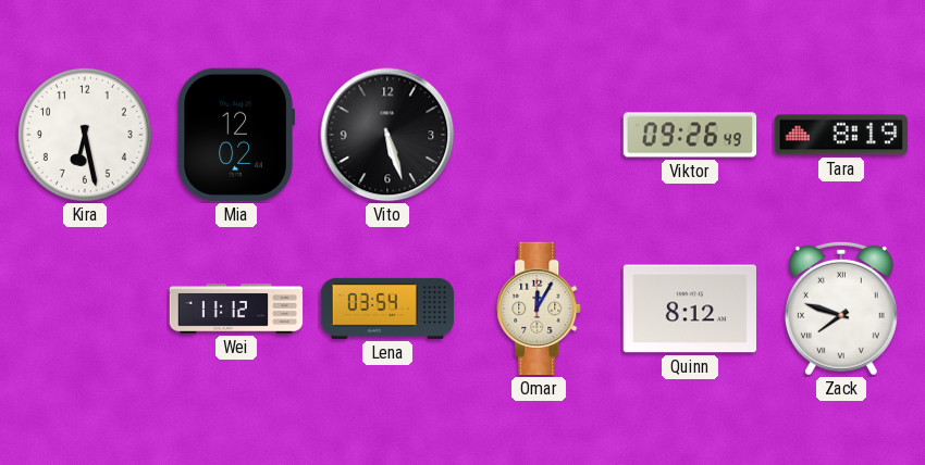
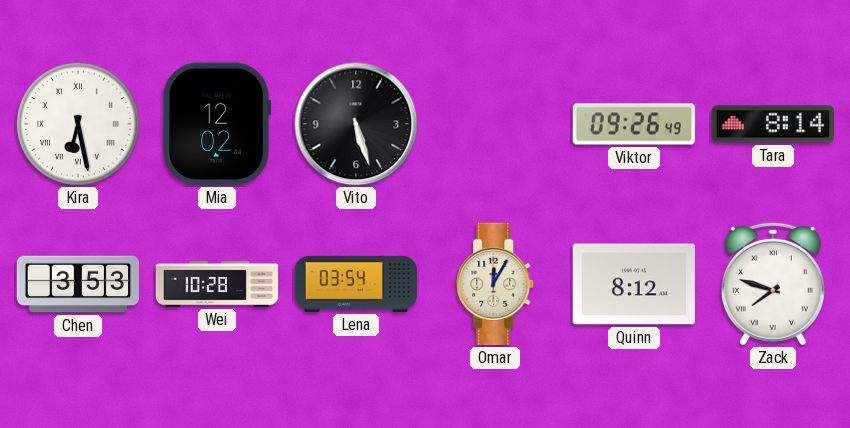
Kira numerals: Arabic -> Roman (78, 124)
Tara: 8:19 -> 8:14 (772, 124)
Chen: none -> 3:53 (78, 284)
Wei: 11:12 -> 10:28 (217, 284)
